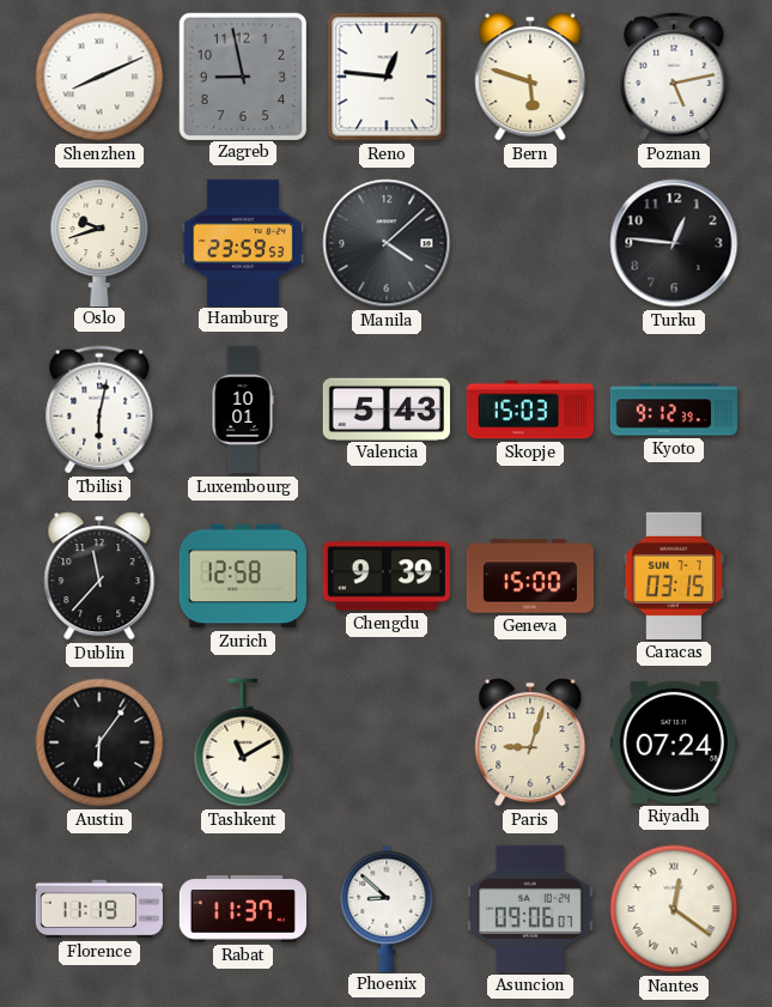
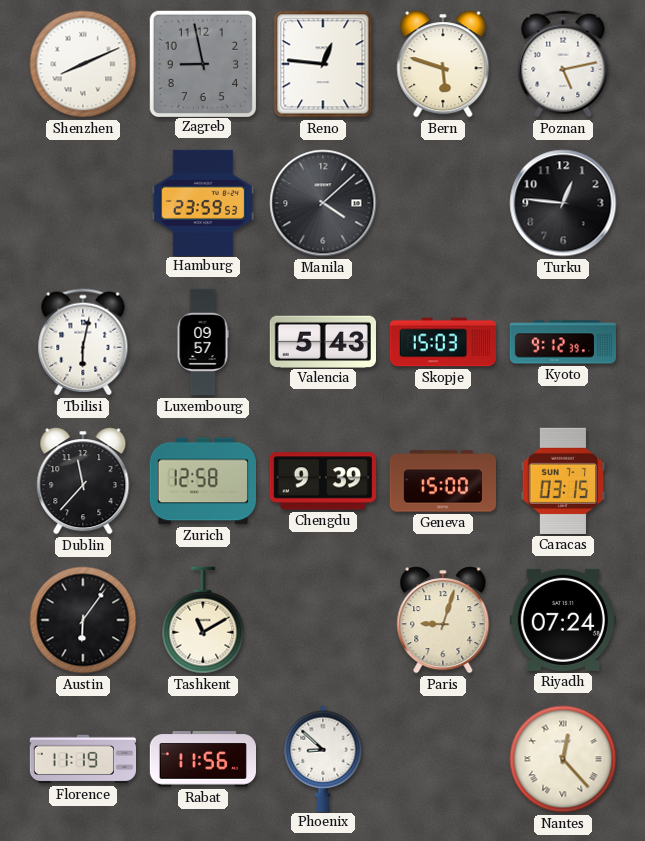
Oslo: 9:42 -> none (99, 242)
Luxembourg: 10:01 -> 09:57 (203, 342)
Rabat: 11:37 -> 11:56 (202, 759)
Asuncion: 09:06 -> none (530, 909)
Nantes: 12:21 -> 12:23 (563, 759)
